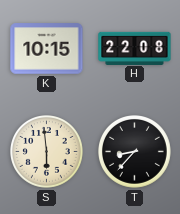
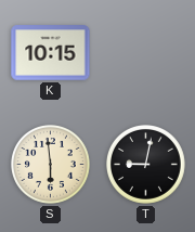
H: 22:08 -> none (135, 48)
T: 8:37 -> 9:02 (146, 165)
